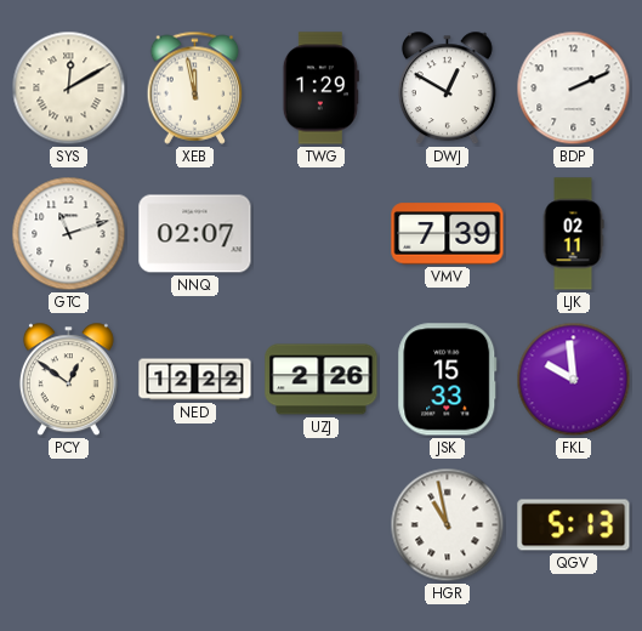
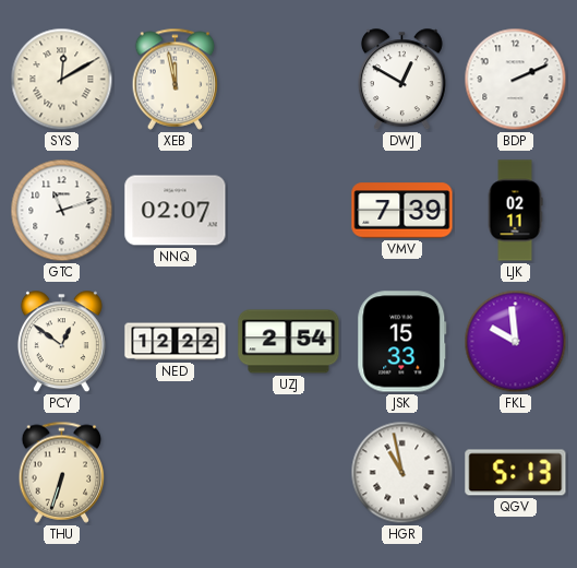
TWG: 1:29 -> none (320, 89)
UZJ: 2:26 -> 2:54 (289, 342)
THU: none -> 6:33 (62, 472)
